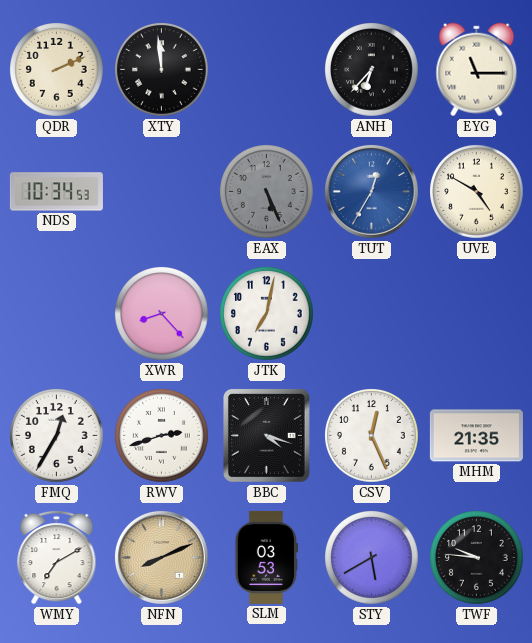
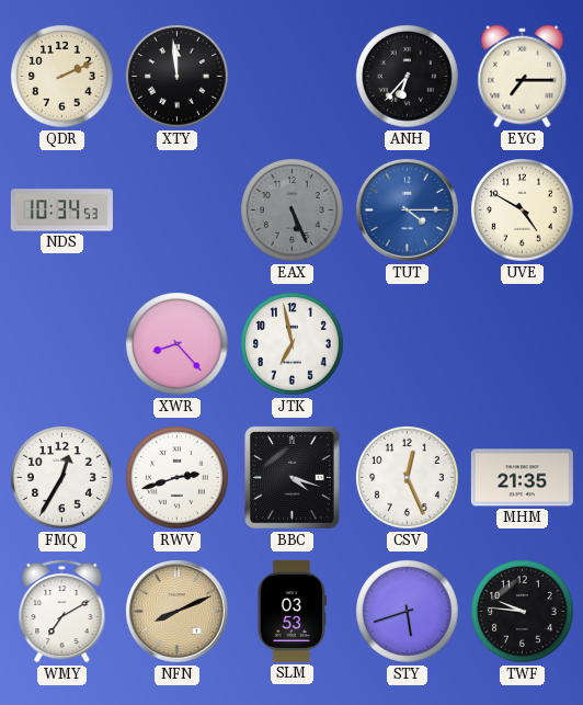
EYG: 11:15 -> 7:15 (523, 77)
TUT: 12:35 -> 4:15 (407, 209)
JTK: 7:02 -> 6:58 (293, 344)
STY: 5:40 -> 5:42 (408, 612)
